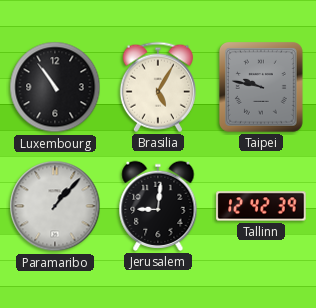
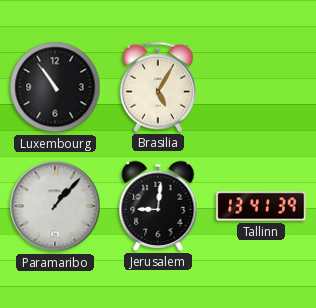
Taipei: 9:47 -> none (262, 88)
Tallinn: 12:42 -> 13:41 (261, 206)
